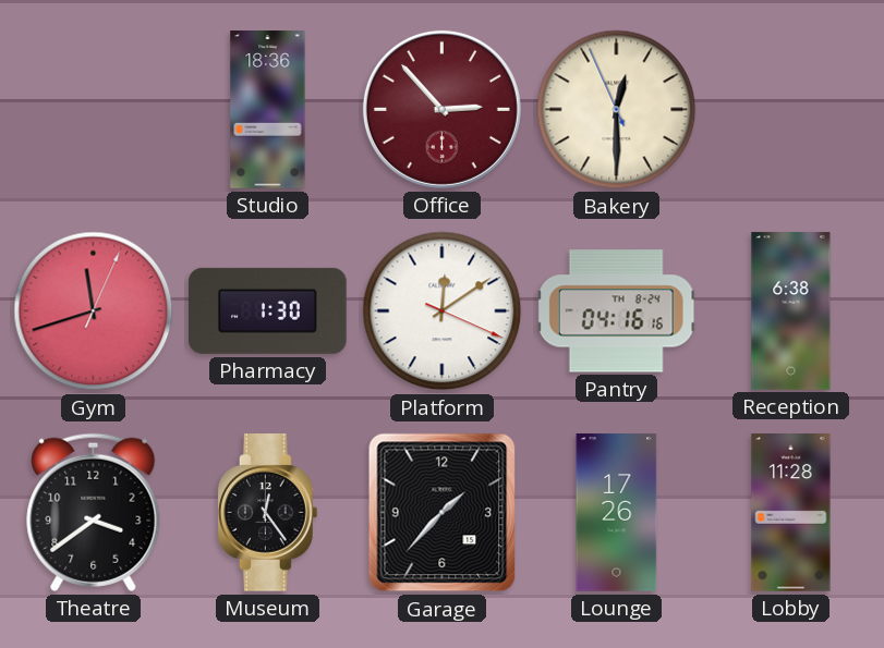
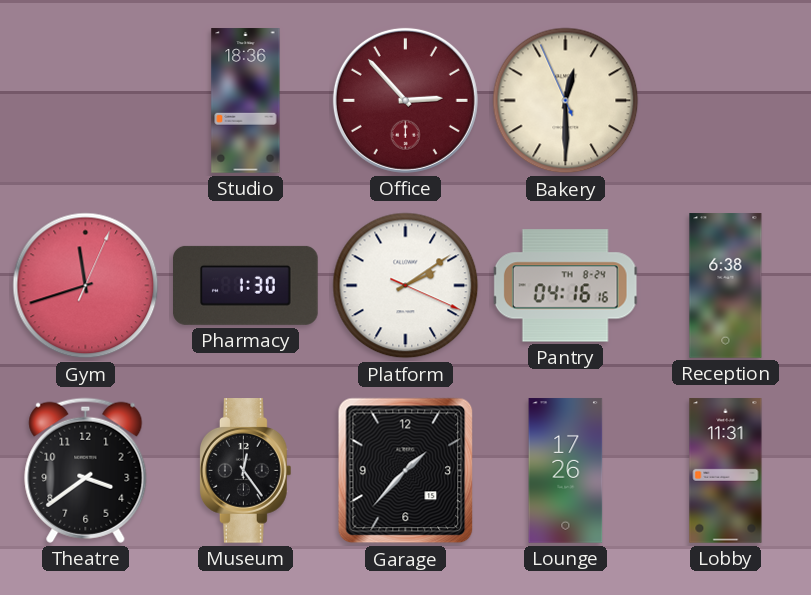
Platform: 12:09 -> 2:09 (406, 286)
Lobby: 11:28 -> 11:31 (726, 471)
